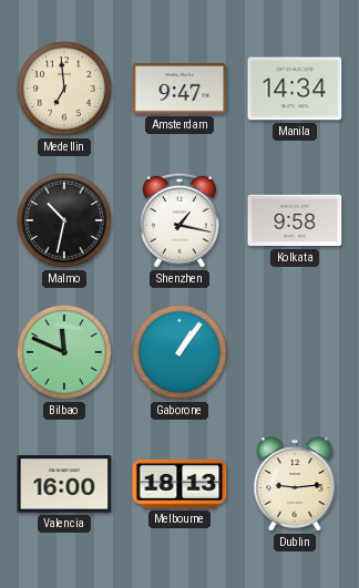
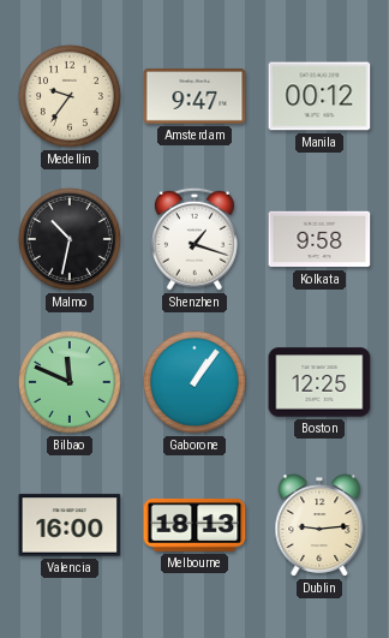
Medellin: 6:59 -> 9:36 (70, 96)
Manila: 14:34 -> 00:12 (319, 96)
Shenzhen: 1:17 -> 1:18 (194, 239)
Boston: none -> 12:25 (319, 382)
